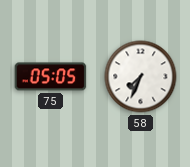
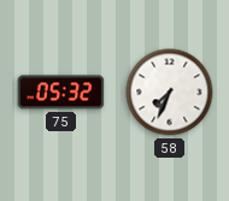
75: 05:05 -> 05:32 (61, 93)
